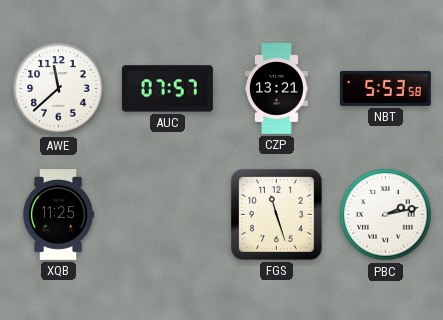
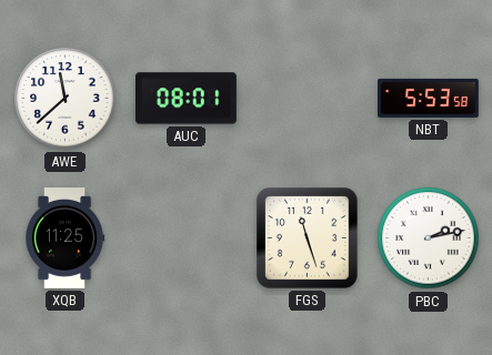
AUC: 07:57 -> 08:01 (185, 99)
CZP: 13:21 -> none (276, 89)
